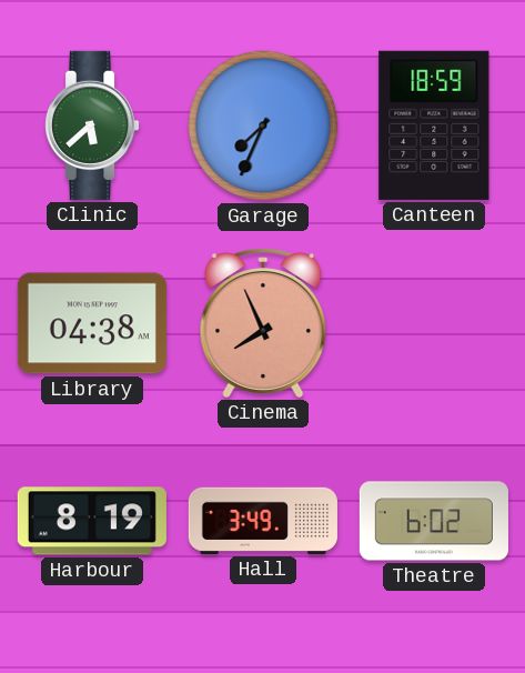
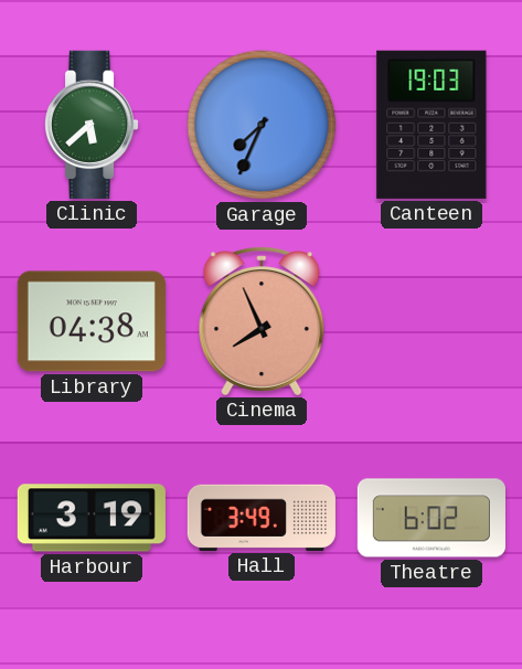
Canteen: 18:59 -> 19:03 (432, 125)
Harbour: 8:19 -> 3:19 (92, 518)
